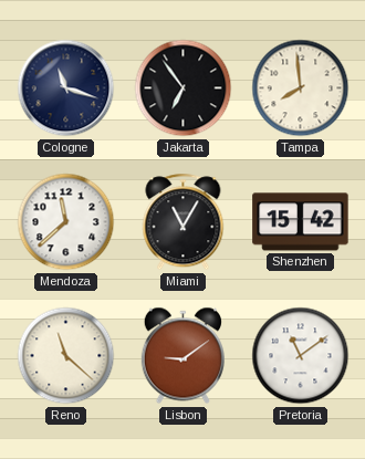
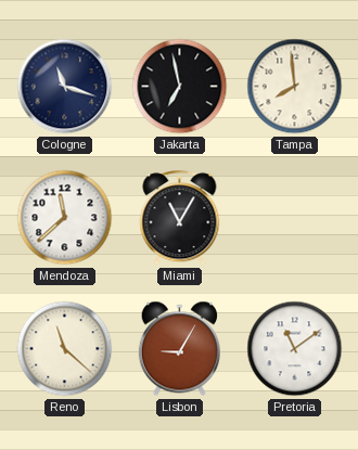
Jakarta: 6:54 -> 6:58 (180, 87)
Shenzhen: 15:42 -> none (301, 222)
Lisbon: 9:09 -> 9:05 (179, 349)
